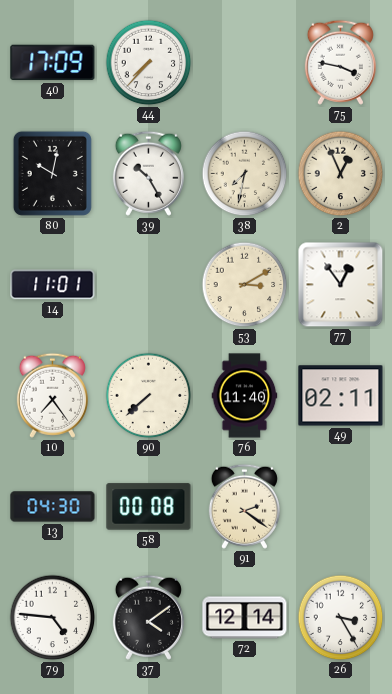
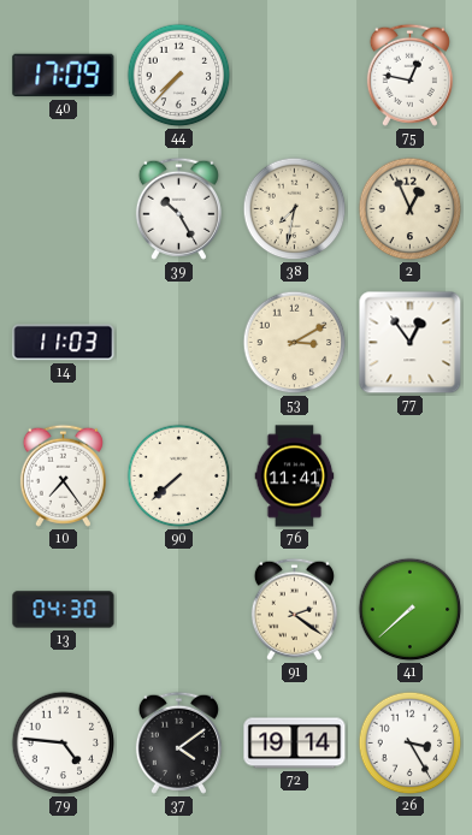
75: 3:47 -> 12:47 (409, 75)
80: 10:02 -> none (52, 173)
14: 11:01 -> 11:03 (64, 343)
76: 11:40 -> 11:41 (295, 476)
49: 02:11 -> none (341, 396)
58: 00:08 -> none (149, 507)
41: none -> 7:38 (411, 610)
72: 12:14 -> 19:14 (295, 744)
